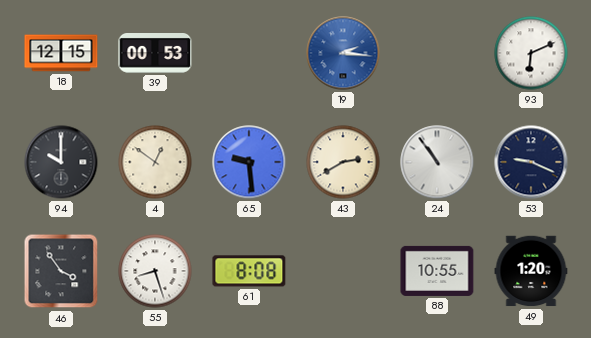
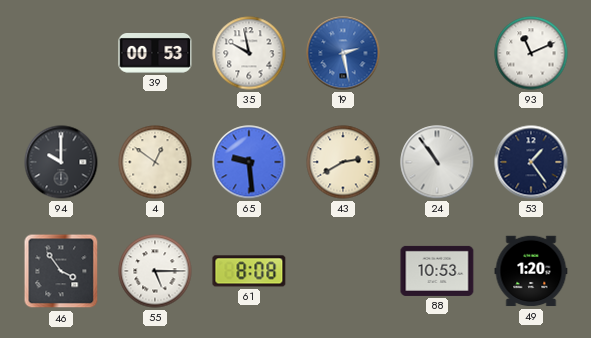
18: 12:15 -> none (61, 53)
35: none -> 9:58 (249, 53)
19: 2:16 -> 2:28 (343, 53)
93: 6:11 -> 11:11 (531, 53)
53: 9:19 -> 1:24 (531, 162)
55: 8:27 -> 5:15 (155, 271)
88: 10:55 -> 10:53 (437, 271)
